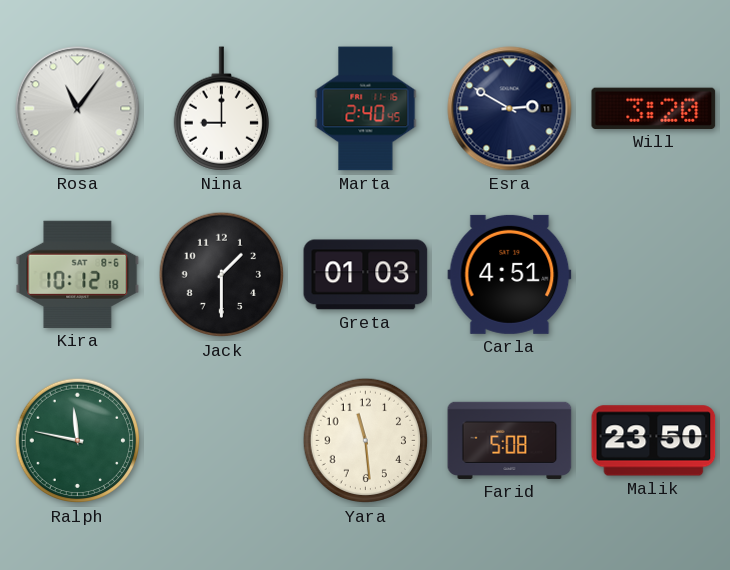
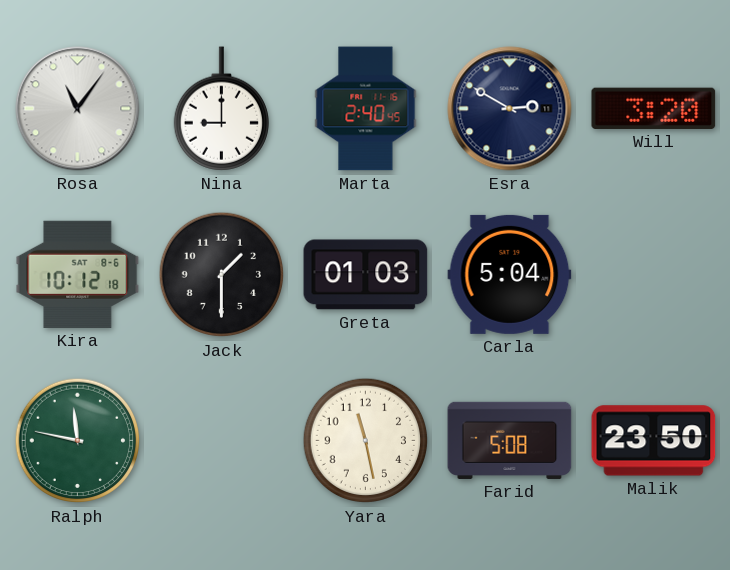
Carla: 4:51 -> 5:04 (510, 274)
Yara: 11:29 -> 11:28 (366, 441)
